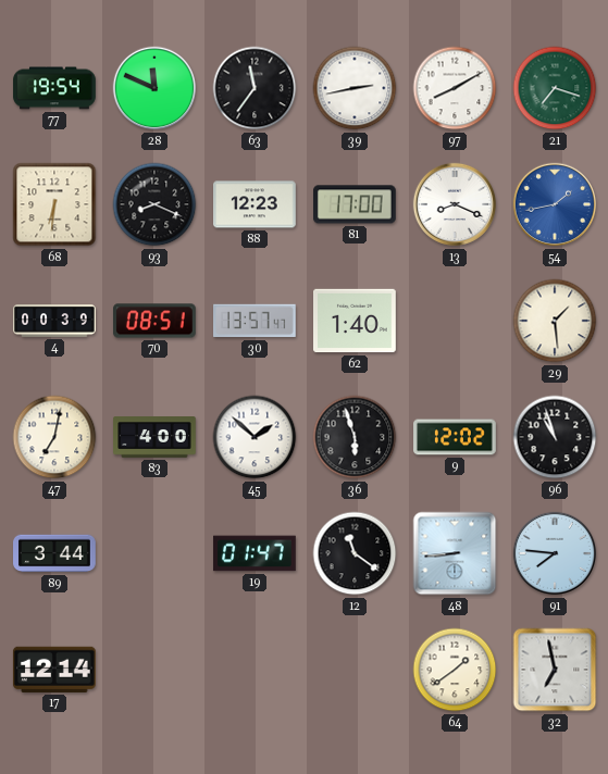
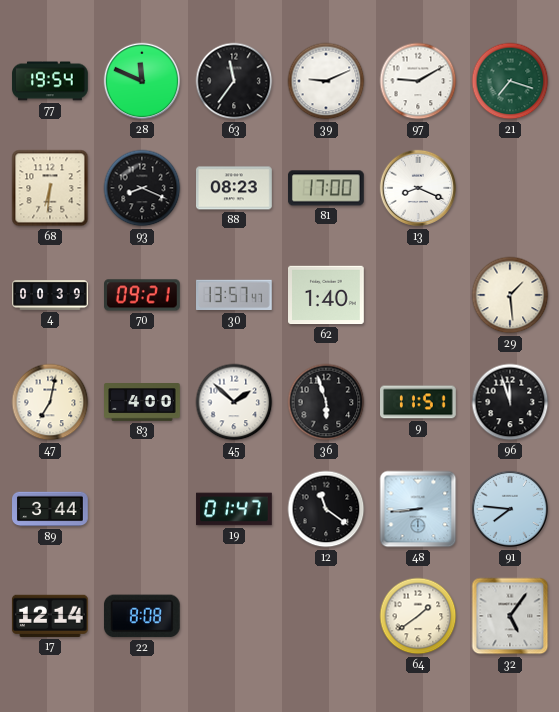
39: 2:43 -> 9:11 (326, 81)
97: 8:10 -> 9:10 (418, 81)
88: 12:23 -> 08:23 (235, 188)
54: 1:43 -> none (555, 204)
70: 08:51 -> 09:21 (143, 295)
9: 12:02 -> 11:51 (419, 402)
96: 10:57 -> 11:57 (510, 402)
22: none -> 8:08 (142, 616)
32: 6:58 -> 5:06 (510, 616)
